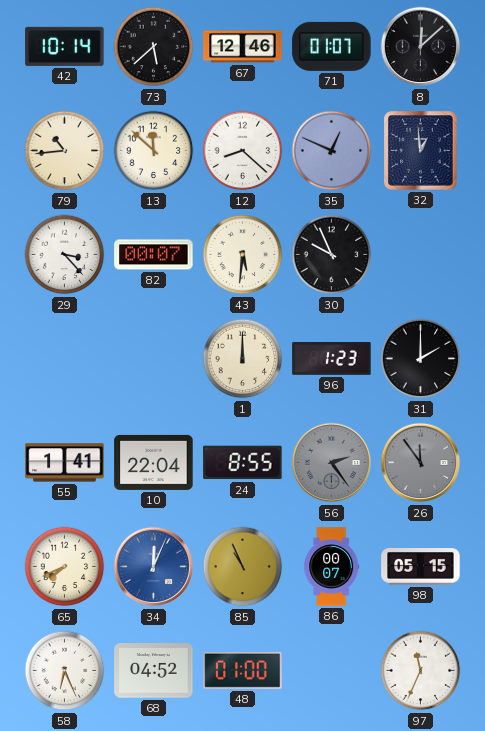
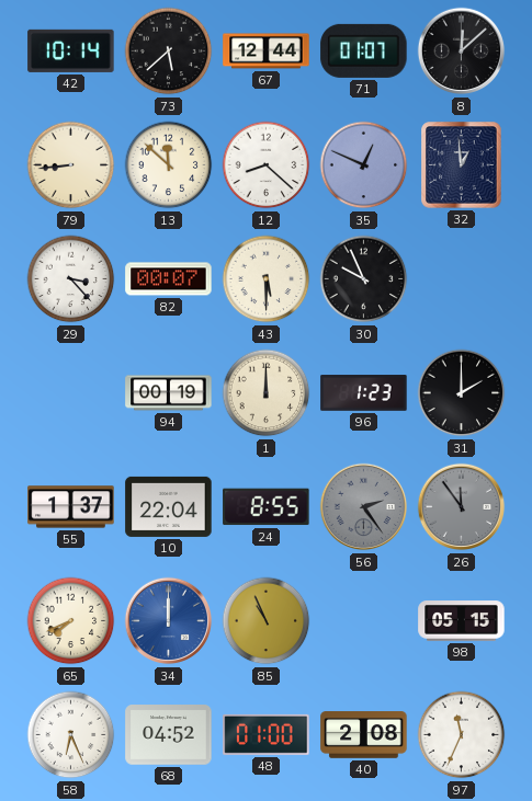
67: 12:46 -> 12:44 (267, 52)
79: 10:44 -> 8:44 (71, 165)
43: 5:31 -> 5:30 (267, 279)
94: none -> 00:19 (169, 393)
55: 1:41 -> 1:37 (71, 507)
34: 12:04 -> 12:00 (169, 621)
86: 00:07 -> none (332, 567)
40: none -> 2:08 (364, 735)
